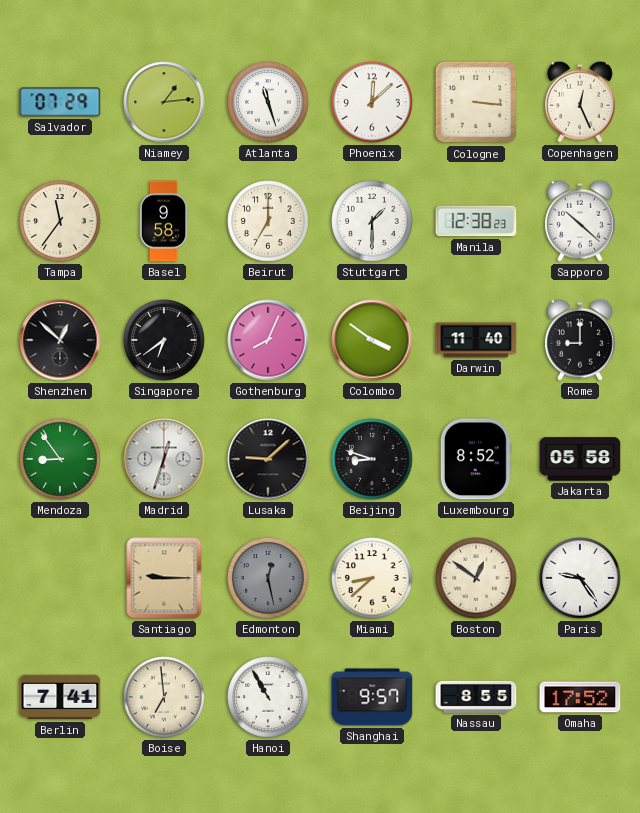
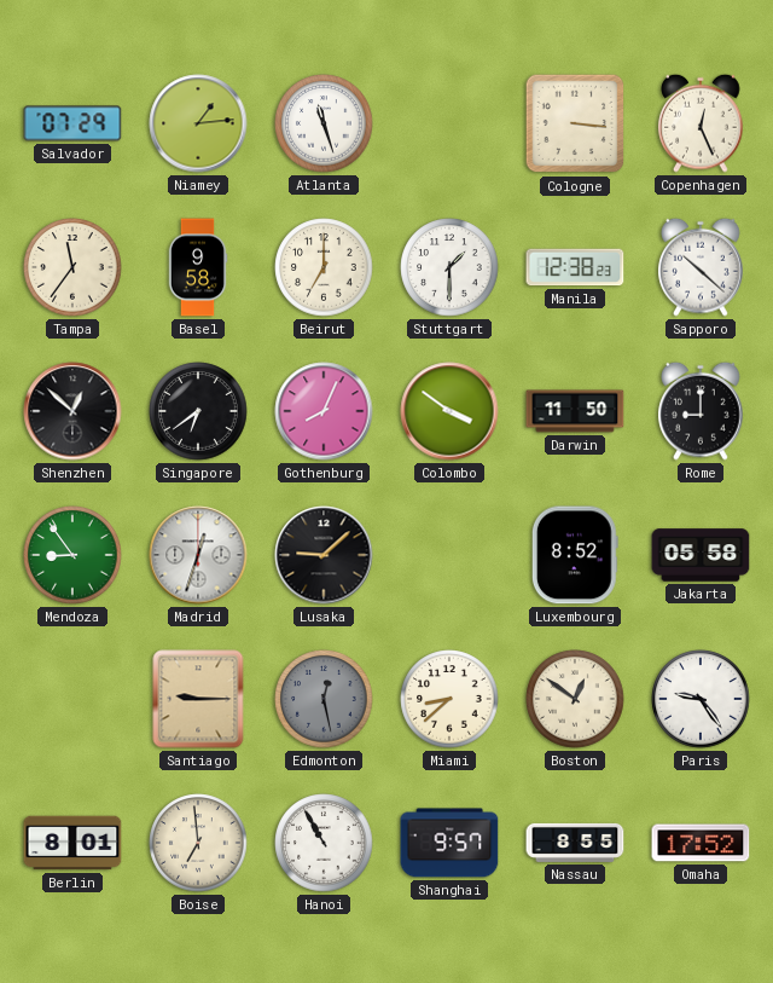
Phoenix: 12:08 -> none (372, 102)
Darwin: 11:40 -> 11:50 (575, 411)
Beijing: 8:48 -> none (372, 459)
Berlin: 7:41 -> 8:01 (72, 843)
